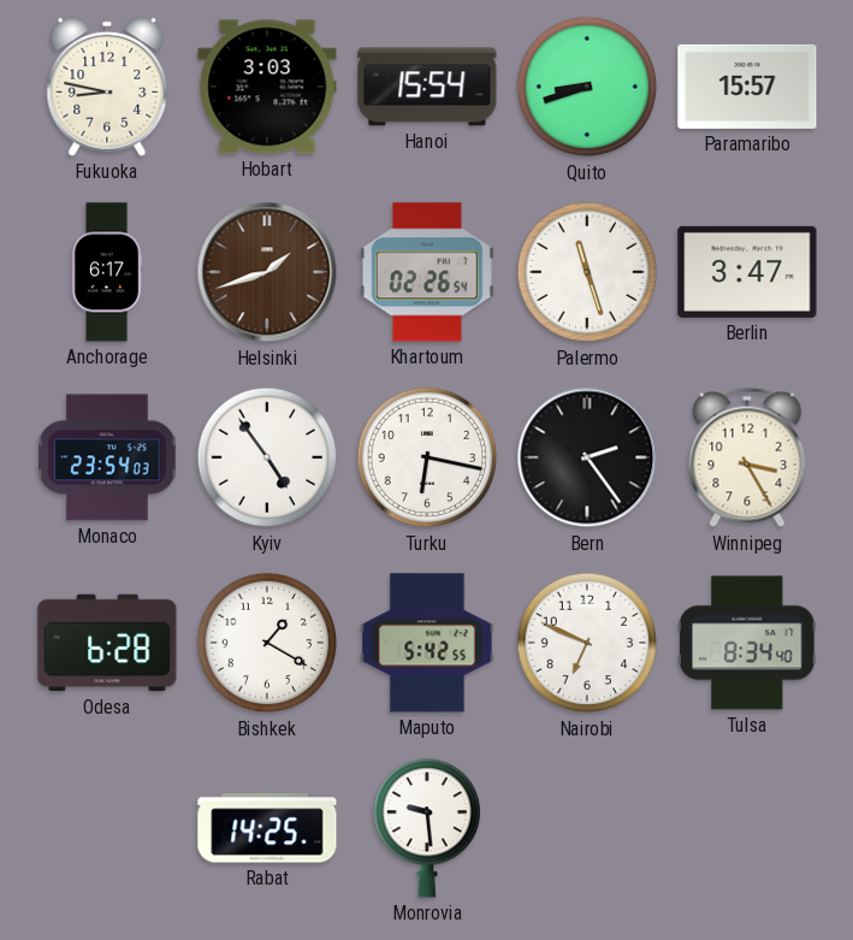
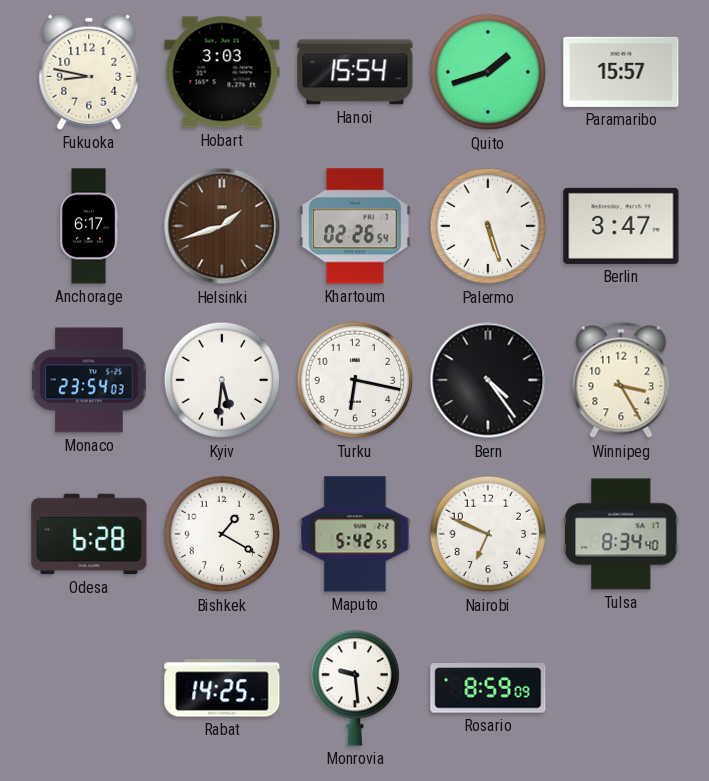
Quito: 8:42 -> 1:42 (488, 72)
Palermo: 11:27 -> 5:27 (488, 226)
Kyiv: 4:54 -> 5:31 (222, 380)
Bern: 2:24 -> 4:24 (488, 380)
Rosario: none -> 8:59 (488, 688)
